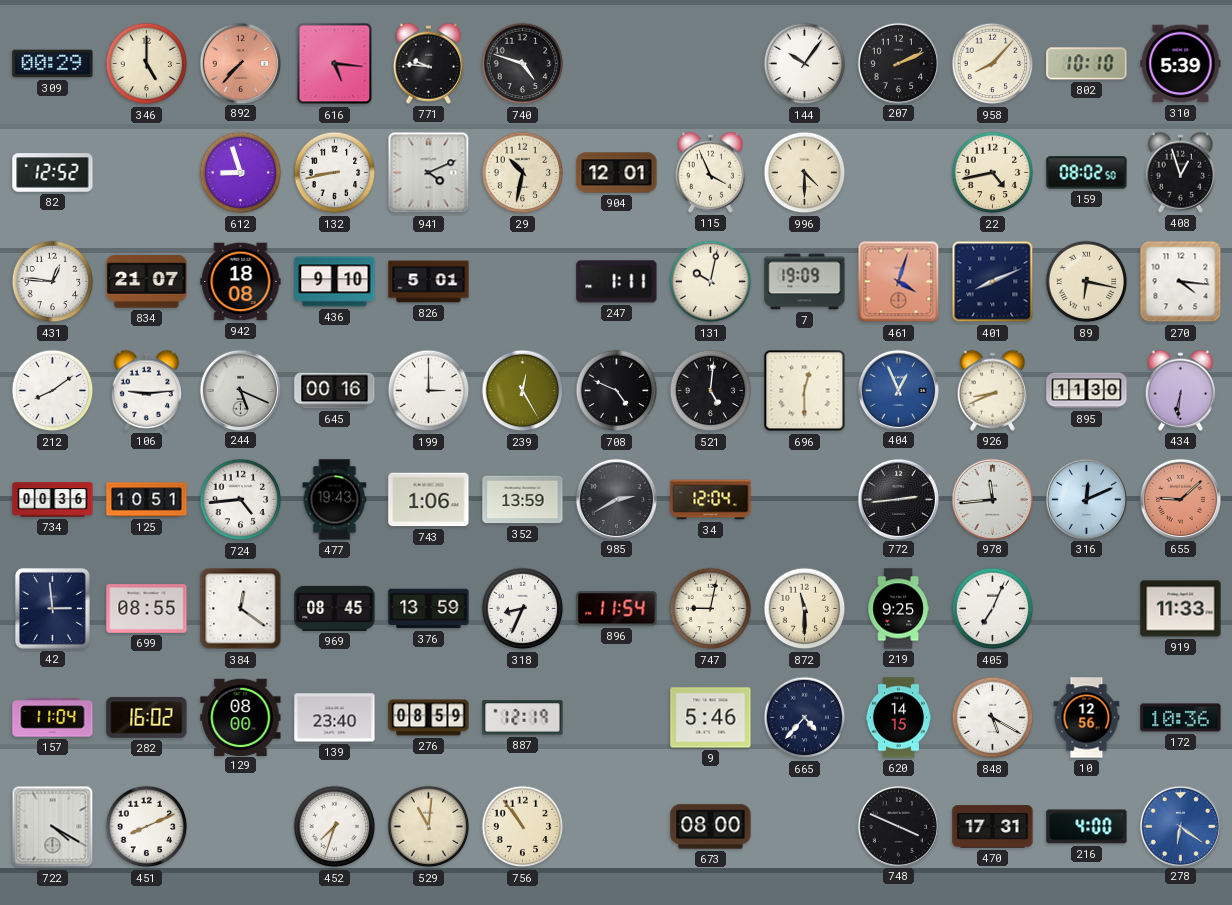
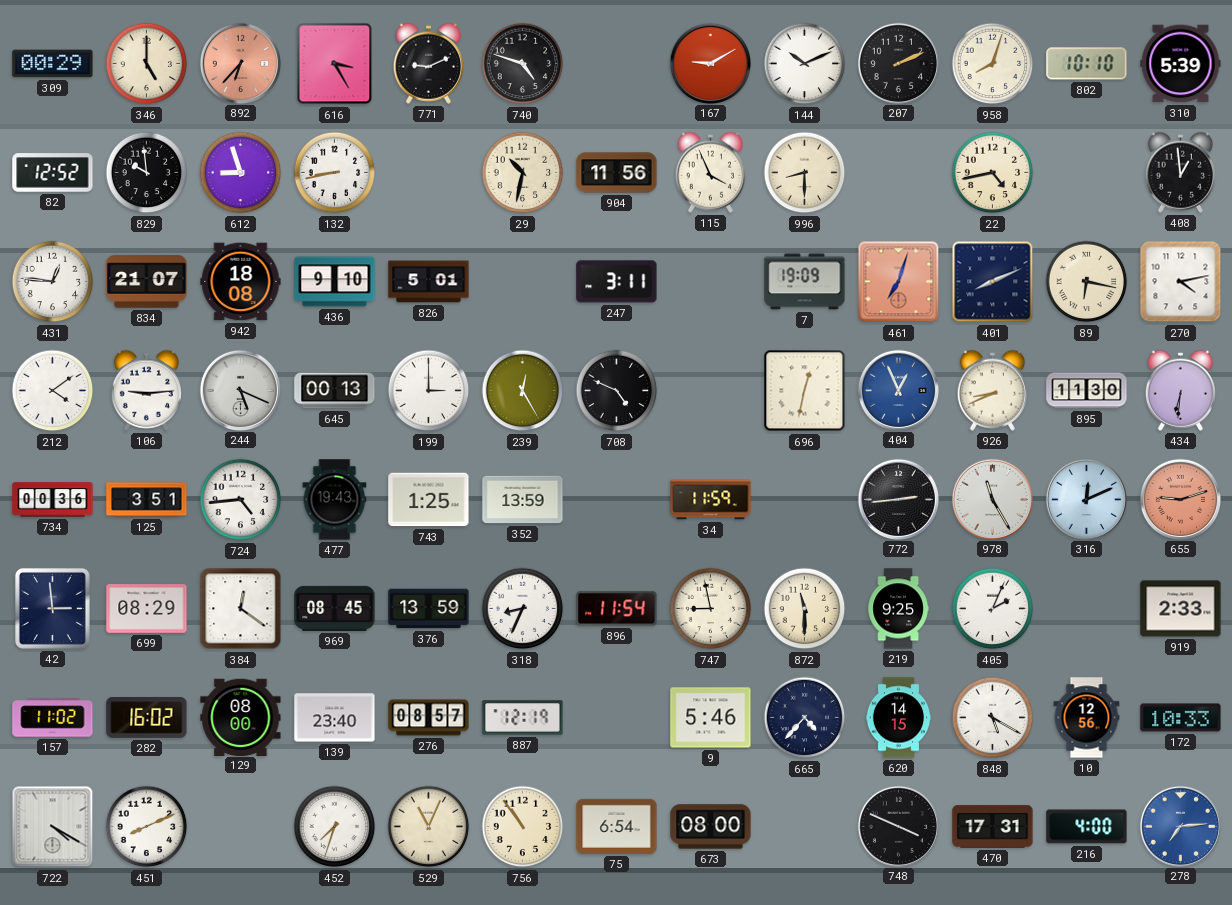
892: 7:37 -> 6:37 (240, 63)
616: 5:16 -> 3:25 (335, 64)
771: 9:46 -> 9:11 (428, 63)
167: none -> 9:10 (710, 63)
144: 10:06 -> 10:11 (805, 64)
958: 8:07 -> 8:03 (993, 64)
829: none -> 9:59 (147, 173)
941: 4:11 -> none (429, 173)
904: 12:01 -> 11:56 (617, 173)
996: 4:30 -> 8:30 (805, 173)
159: 08:02 -> none (1087, 173)
408: 12:57 -> 12:59 (1180, 172)
247: 1:11 -> 3:11 (617, 282)
131: 10:02 -> none (711, 282)
461: 4:03 -> 7:03 (899, 282)
270: 4:16 -> 4:13 (1181, 282)
212: 8:09 -> 4:09 (53, 391)
645: 00:16 -> 00:13 (335, 391)
521: 5:01 -> none (711, 391)
696: 12:30 -> 12:32 (805, 391)
125: 10:51 -> 3:51 (147, 500)
743: 1:06 -> 1:25 (429, 500)
985: 2:40 -> none (616, 499)
34: 12:04 -> 11:59 (711, 500)
978: 11:44 -> 11:25 (992, 499)
655: 9:08 -> 9:12 (1180, 499)
699: 08:55 -> 08:29 (147, 609)
747: 9:02 -> 8:58 (711, 609)
405: 7:04 -> 2:04 (993, 609)
919: 11:33 -> 2:33 (1181, 609)
157: 11:04 -> 11:02 (53, 718)
276: 08:59 -> 08:57 (429, 718)
172: 10:36 -> 10:33 (1181, 718)
529: 11:01 -> 11:04 (429, 827)
75: none -> 6:54 (617, 826)
278: 6:21 -> 7:14 (1180, 826)
